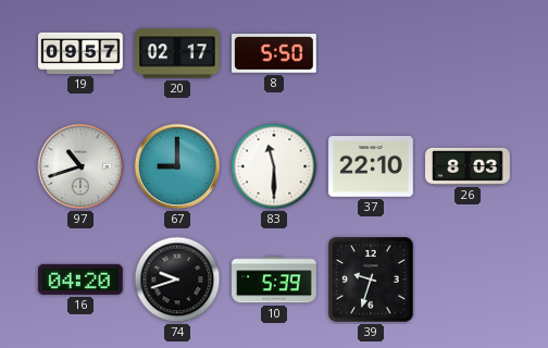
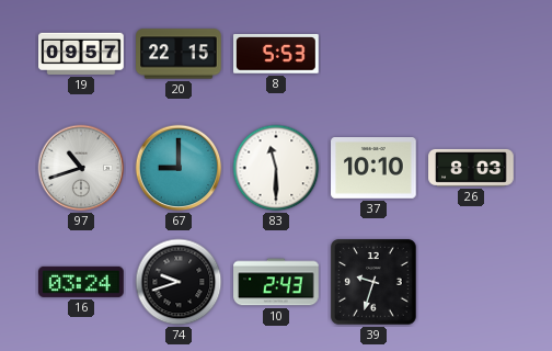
20: 02:17 -> 22:15 (179, 54)
8: 5:50 -> 5:53 (277, 55)
37: 22:10 -> 10:10 (373, 169)
16: 04:20 -> 03:24 (82, 282)
10: 5:39 -> 2:43 (276, 282)
